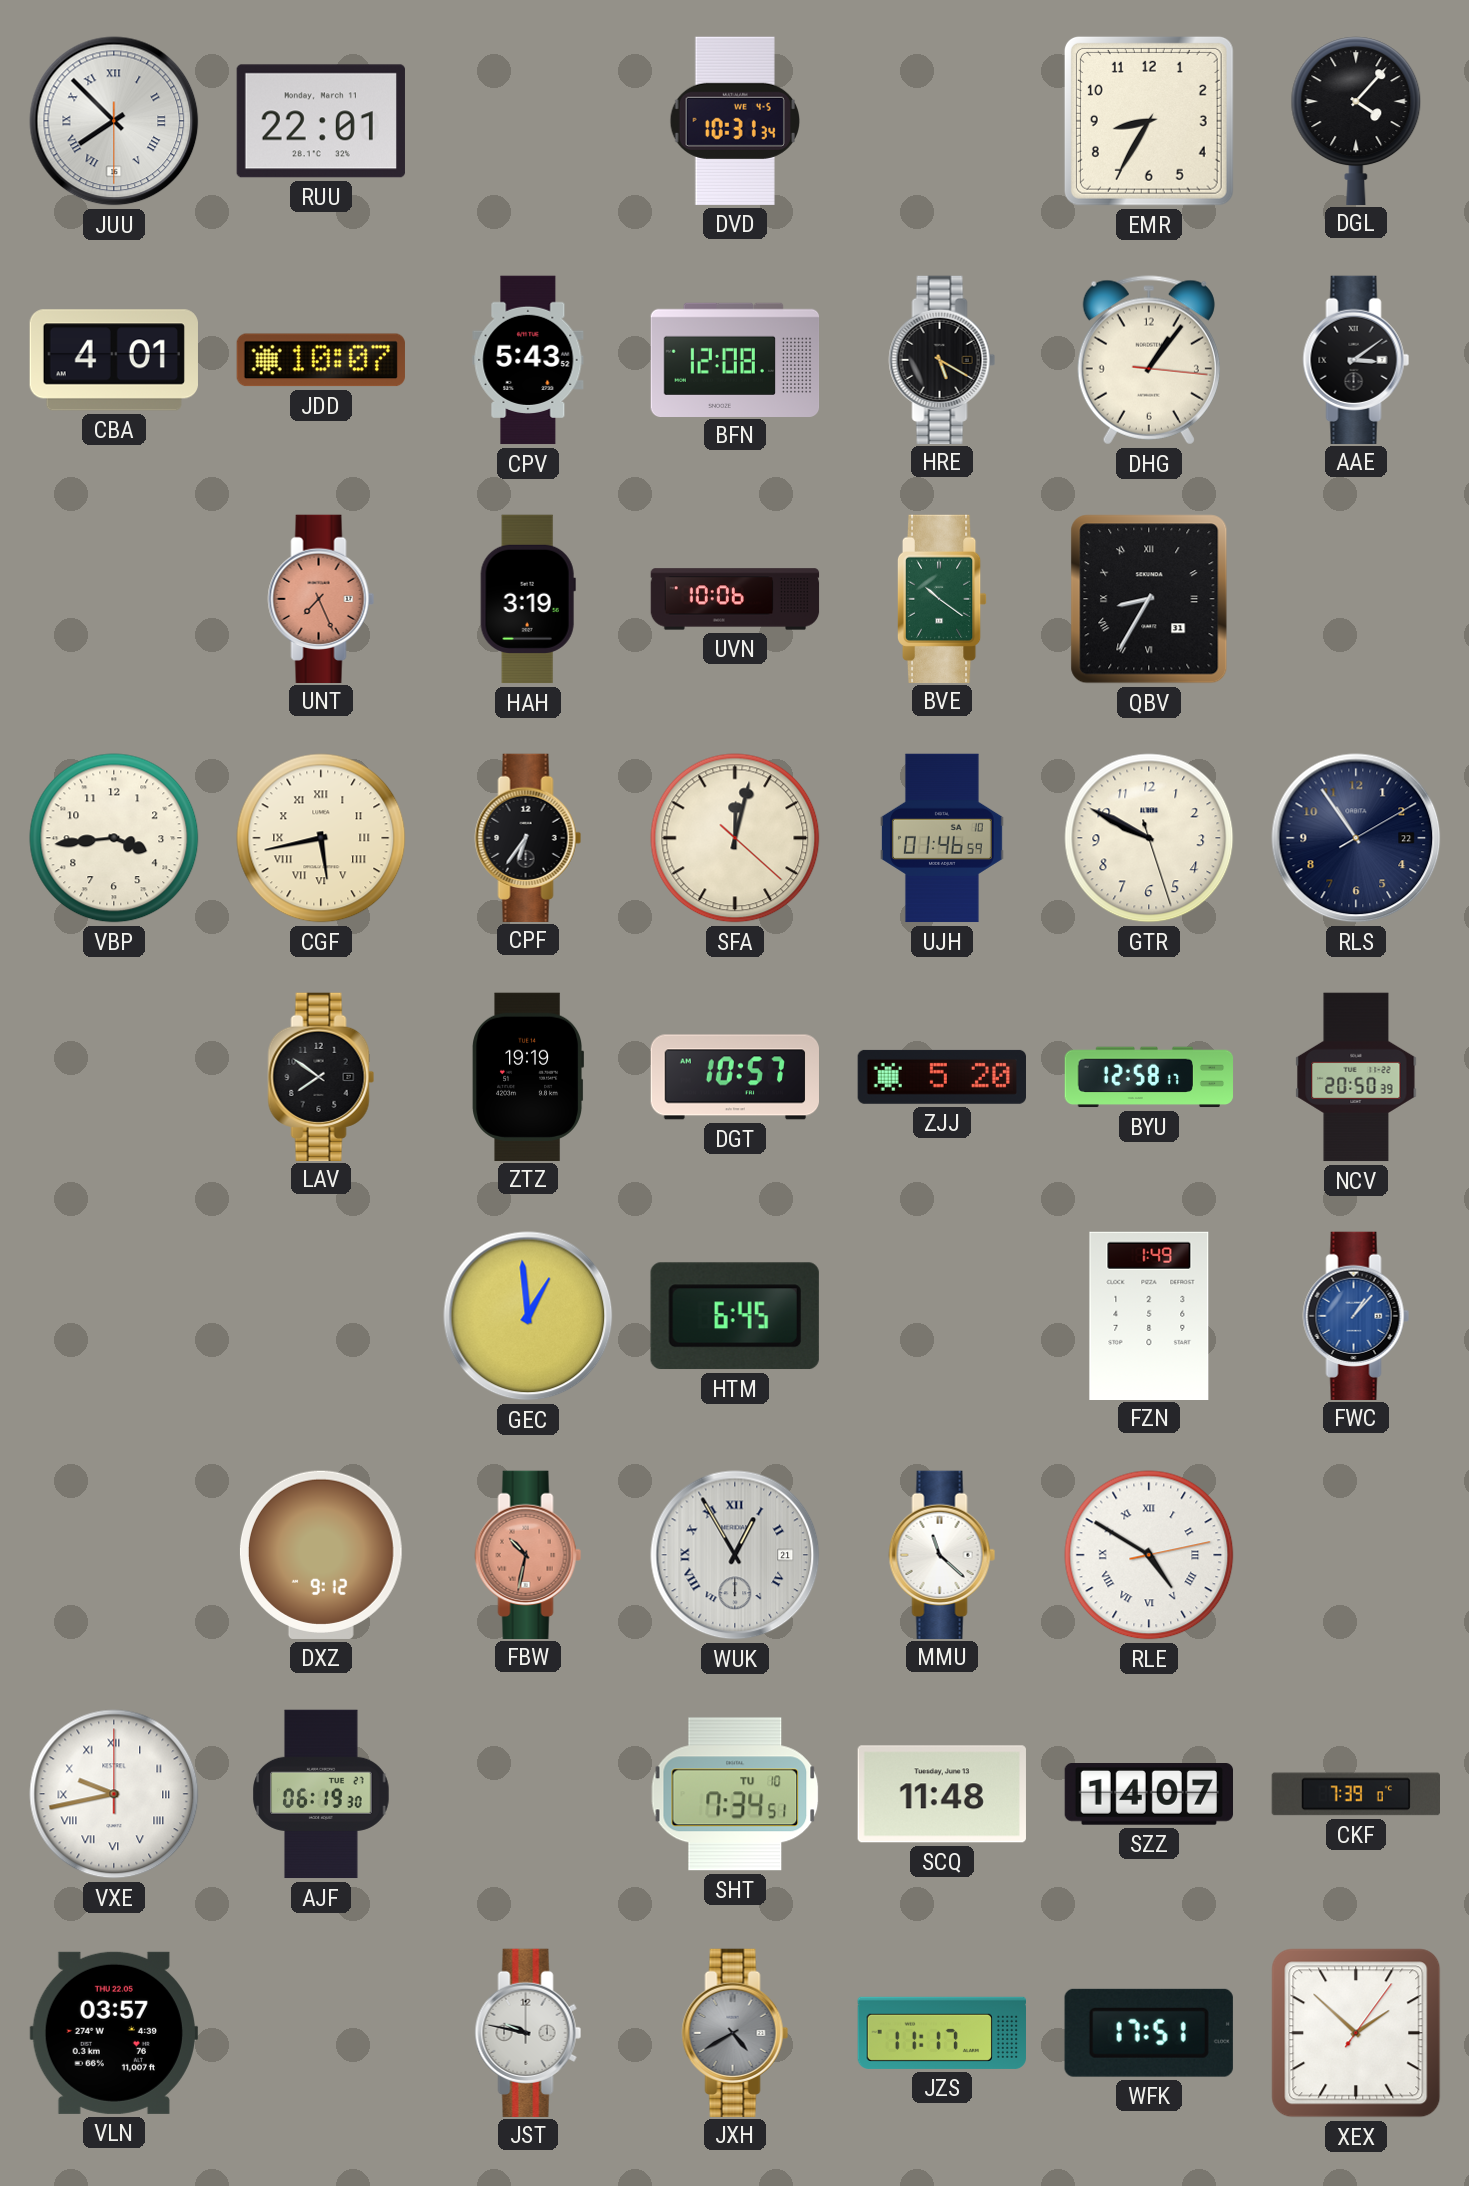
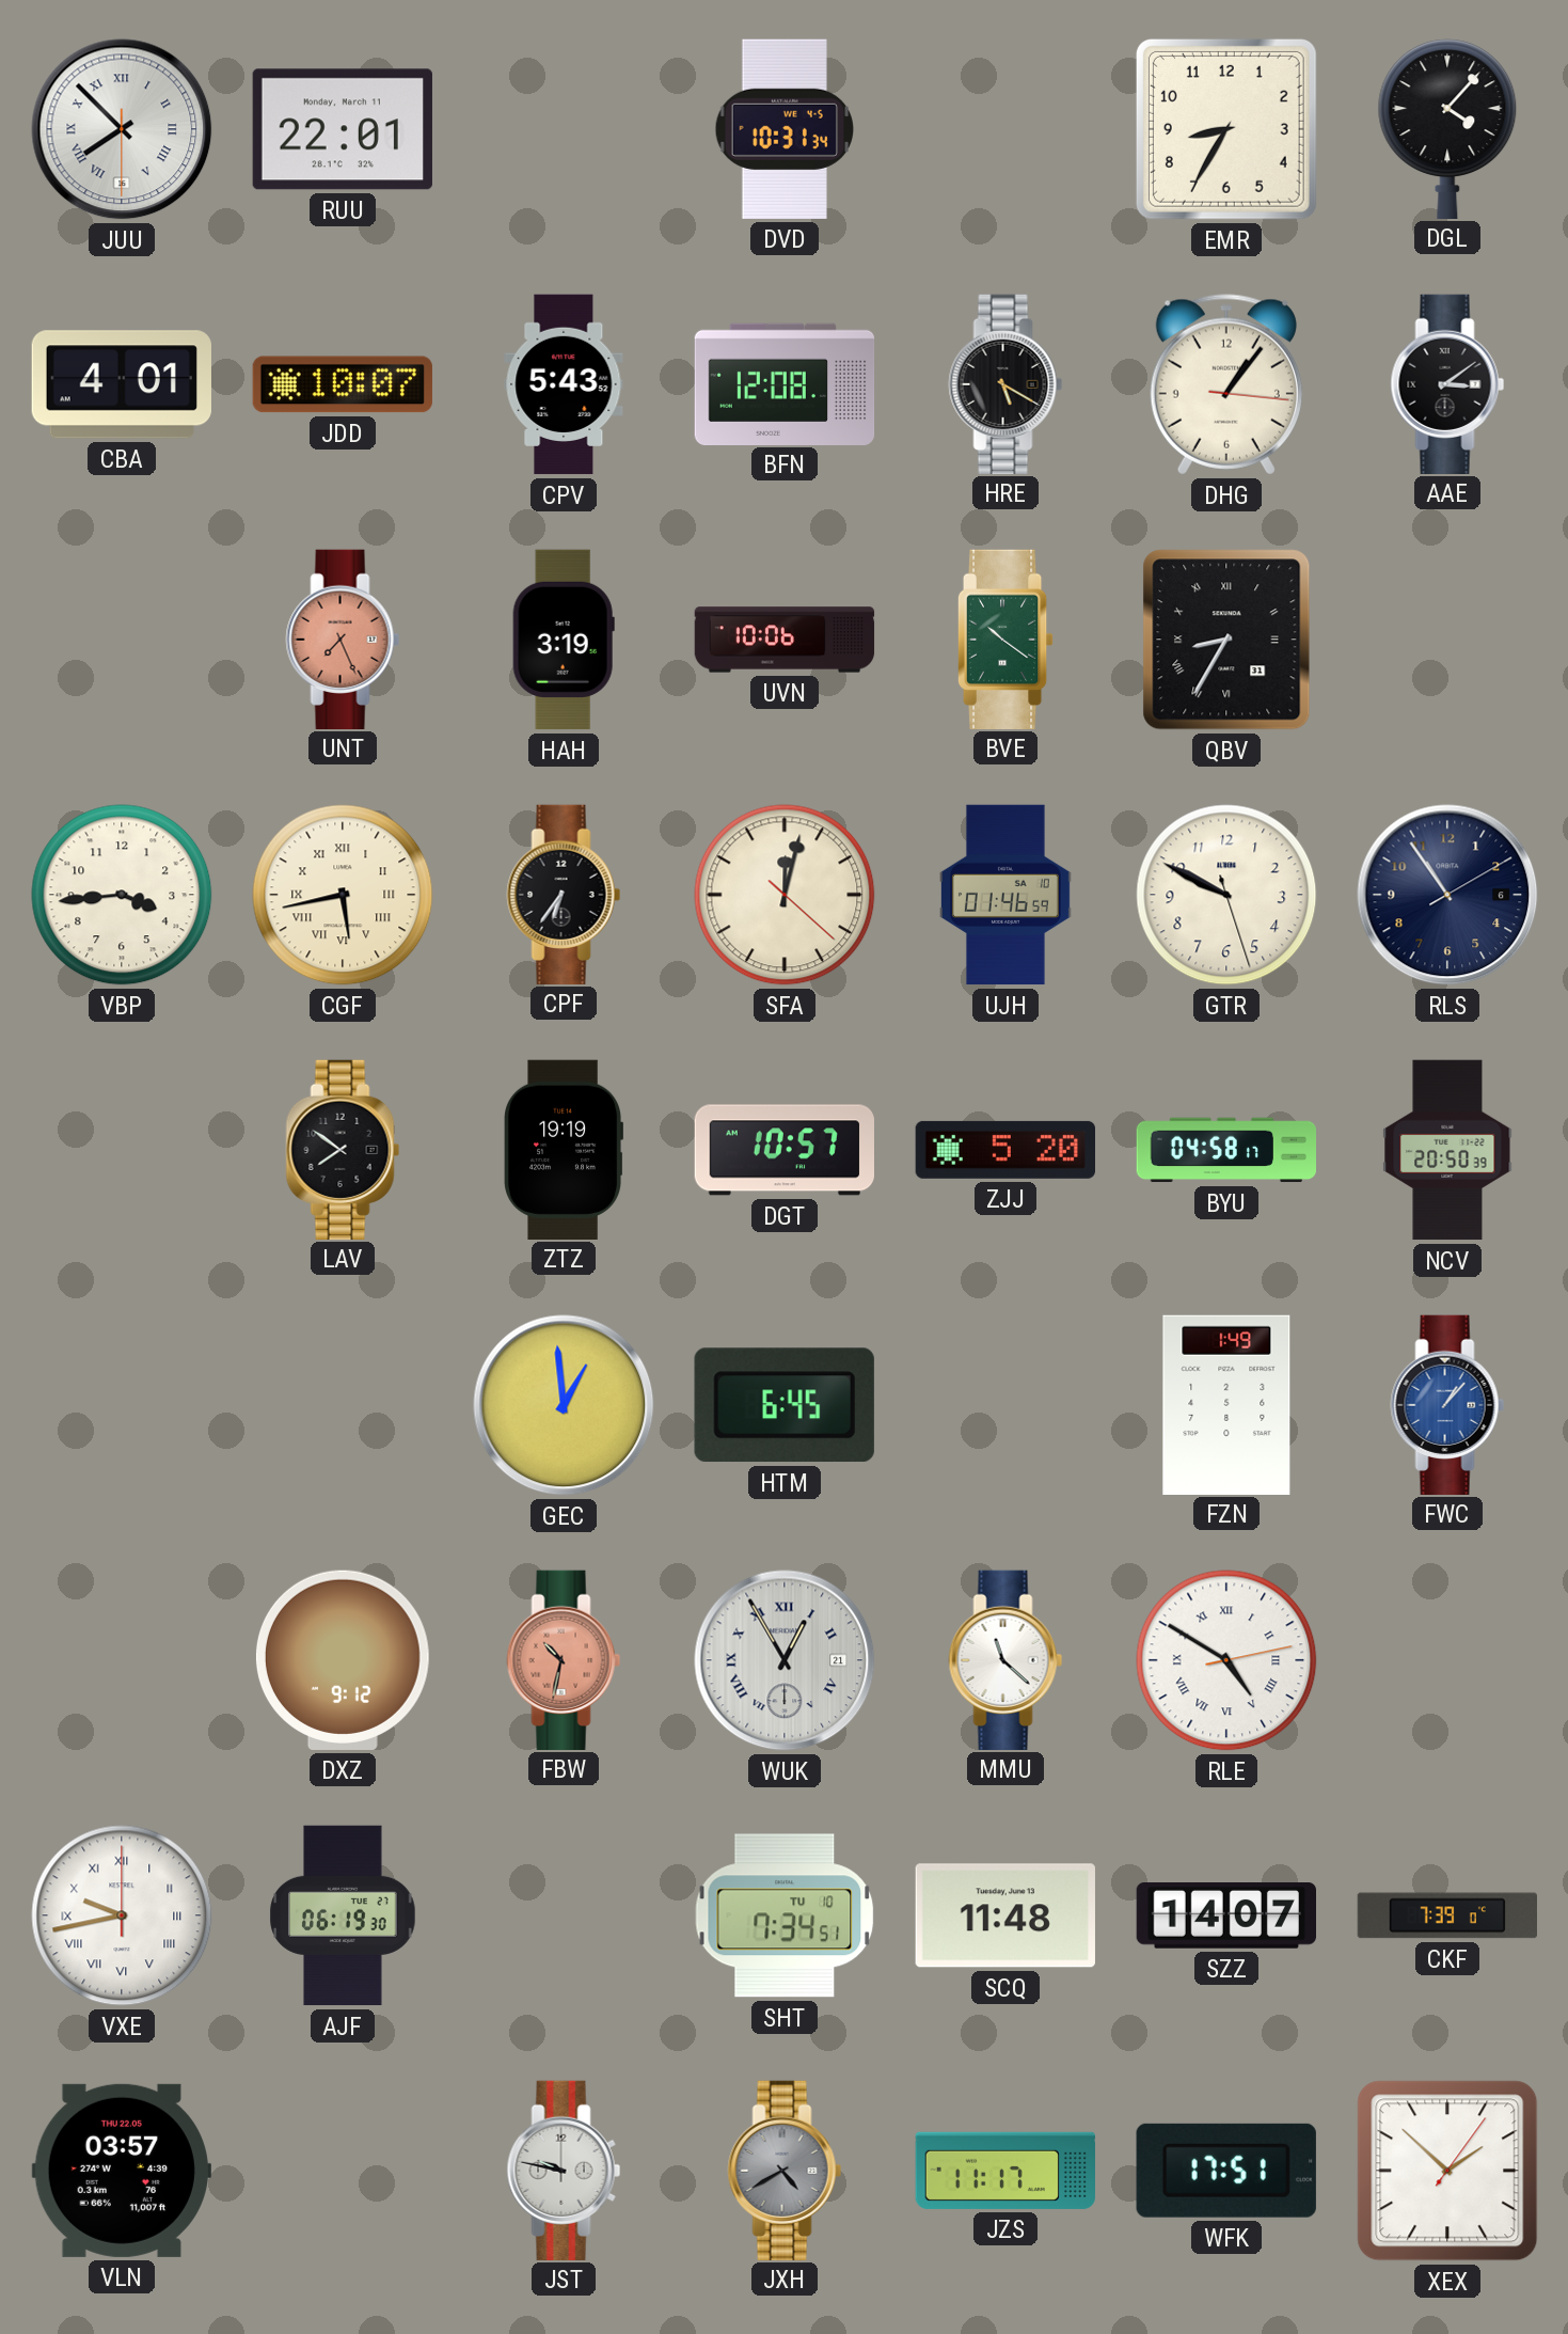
RLS date: 22 -> 6 (1447, 895)
BYU: 12:58 -> 04:58 (1226, 1150)
